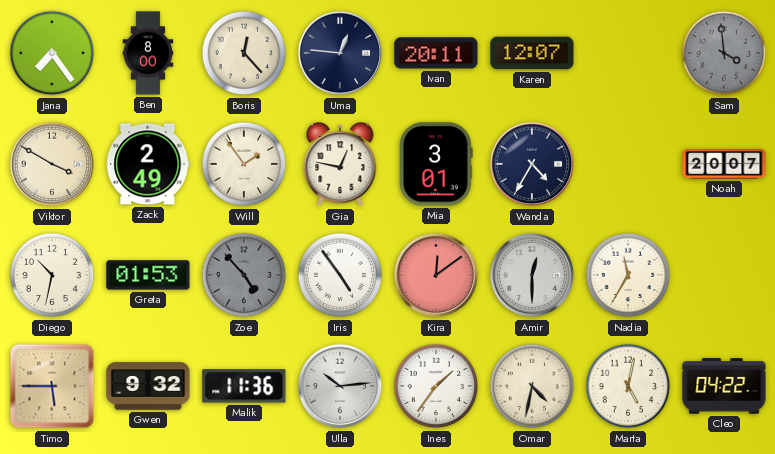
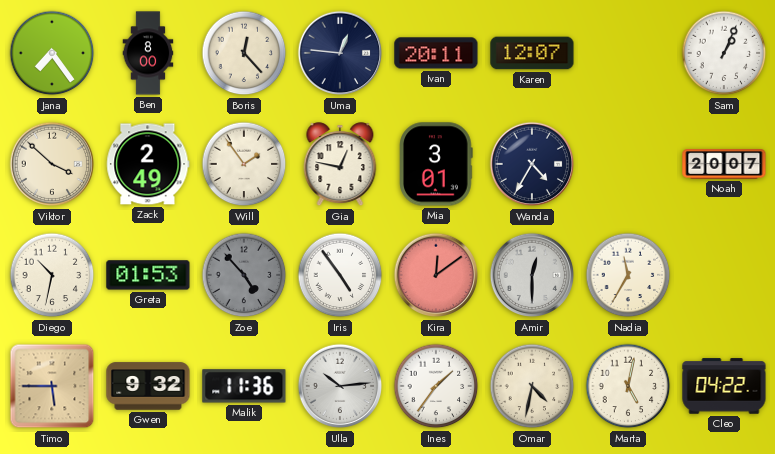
Sam: 3:59 -> 1:04 (724, 53)
Sam dial: grey -> white (724, 53)
Viktor: 3:50 -> 3:52 (52, 164)
